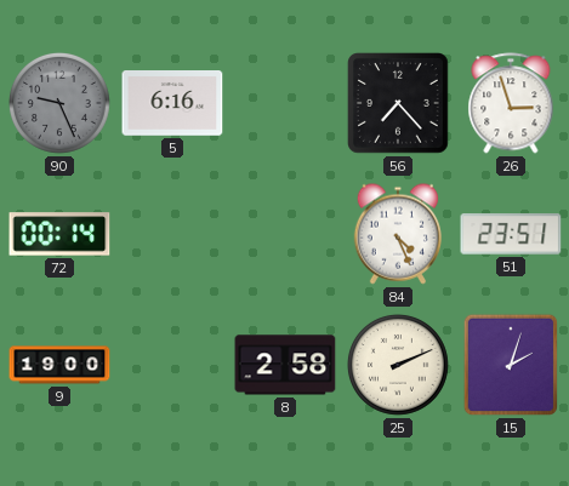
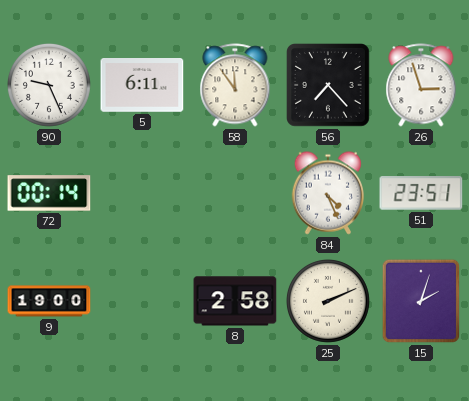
90 dial: grey -> white (50, 86)
5: 6:16 -> 6:11 (142, 86)
58: none -> 11:54 (235, 85)
